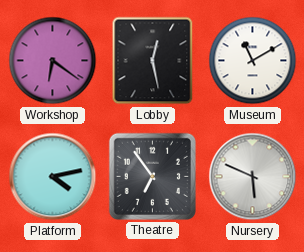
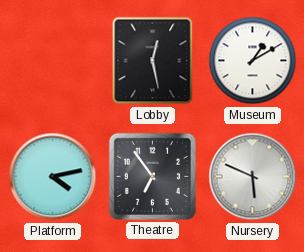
Workshop: 6:21 -> none (53, 61)
Museum: 11:10 -> 1:10 (253, 61)
